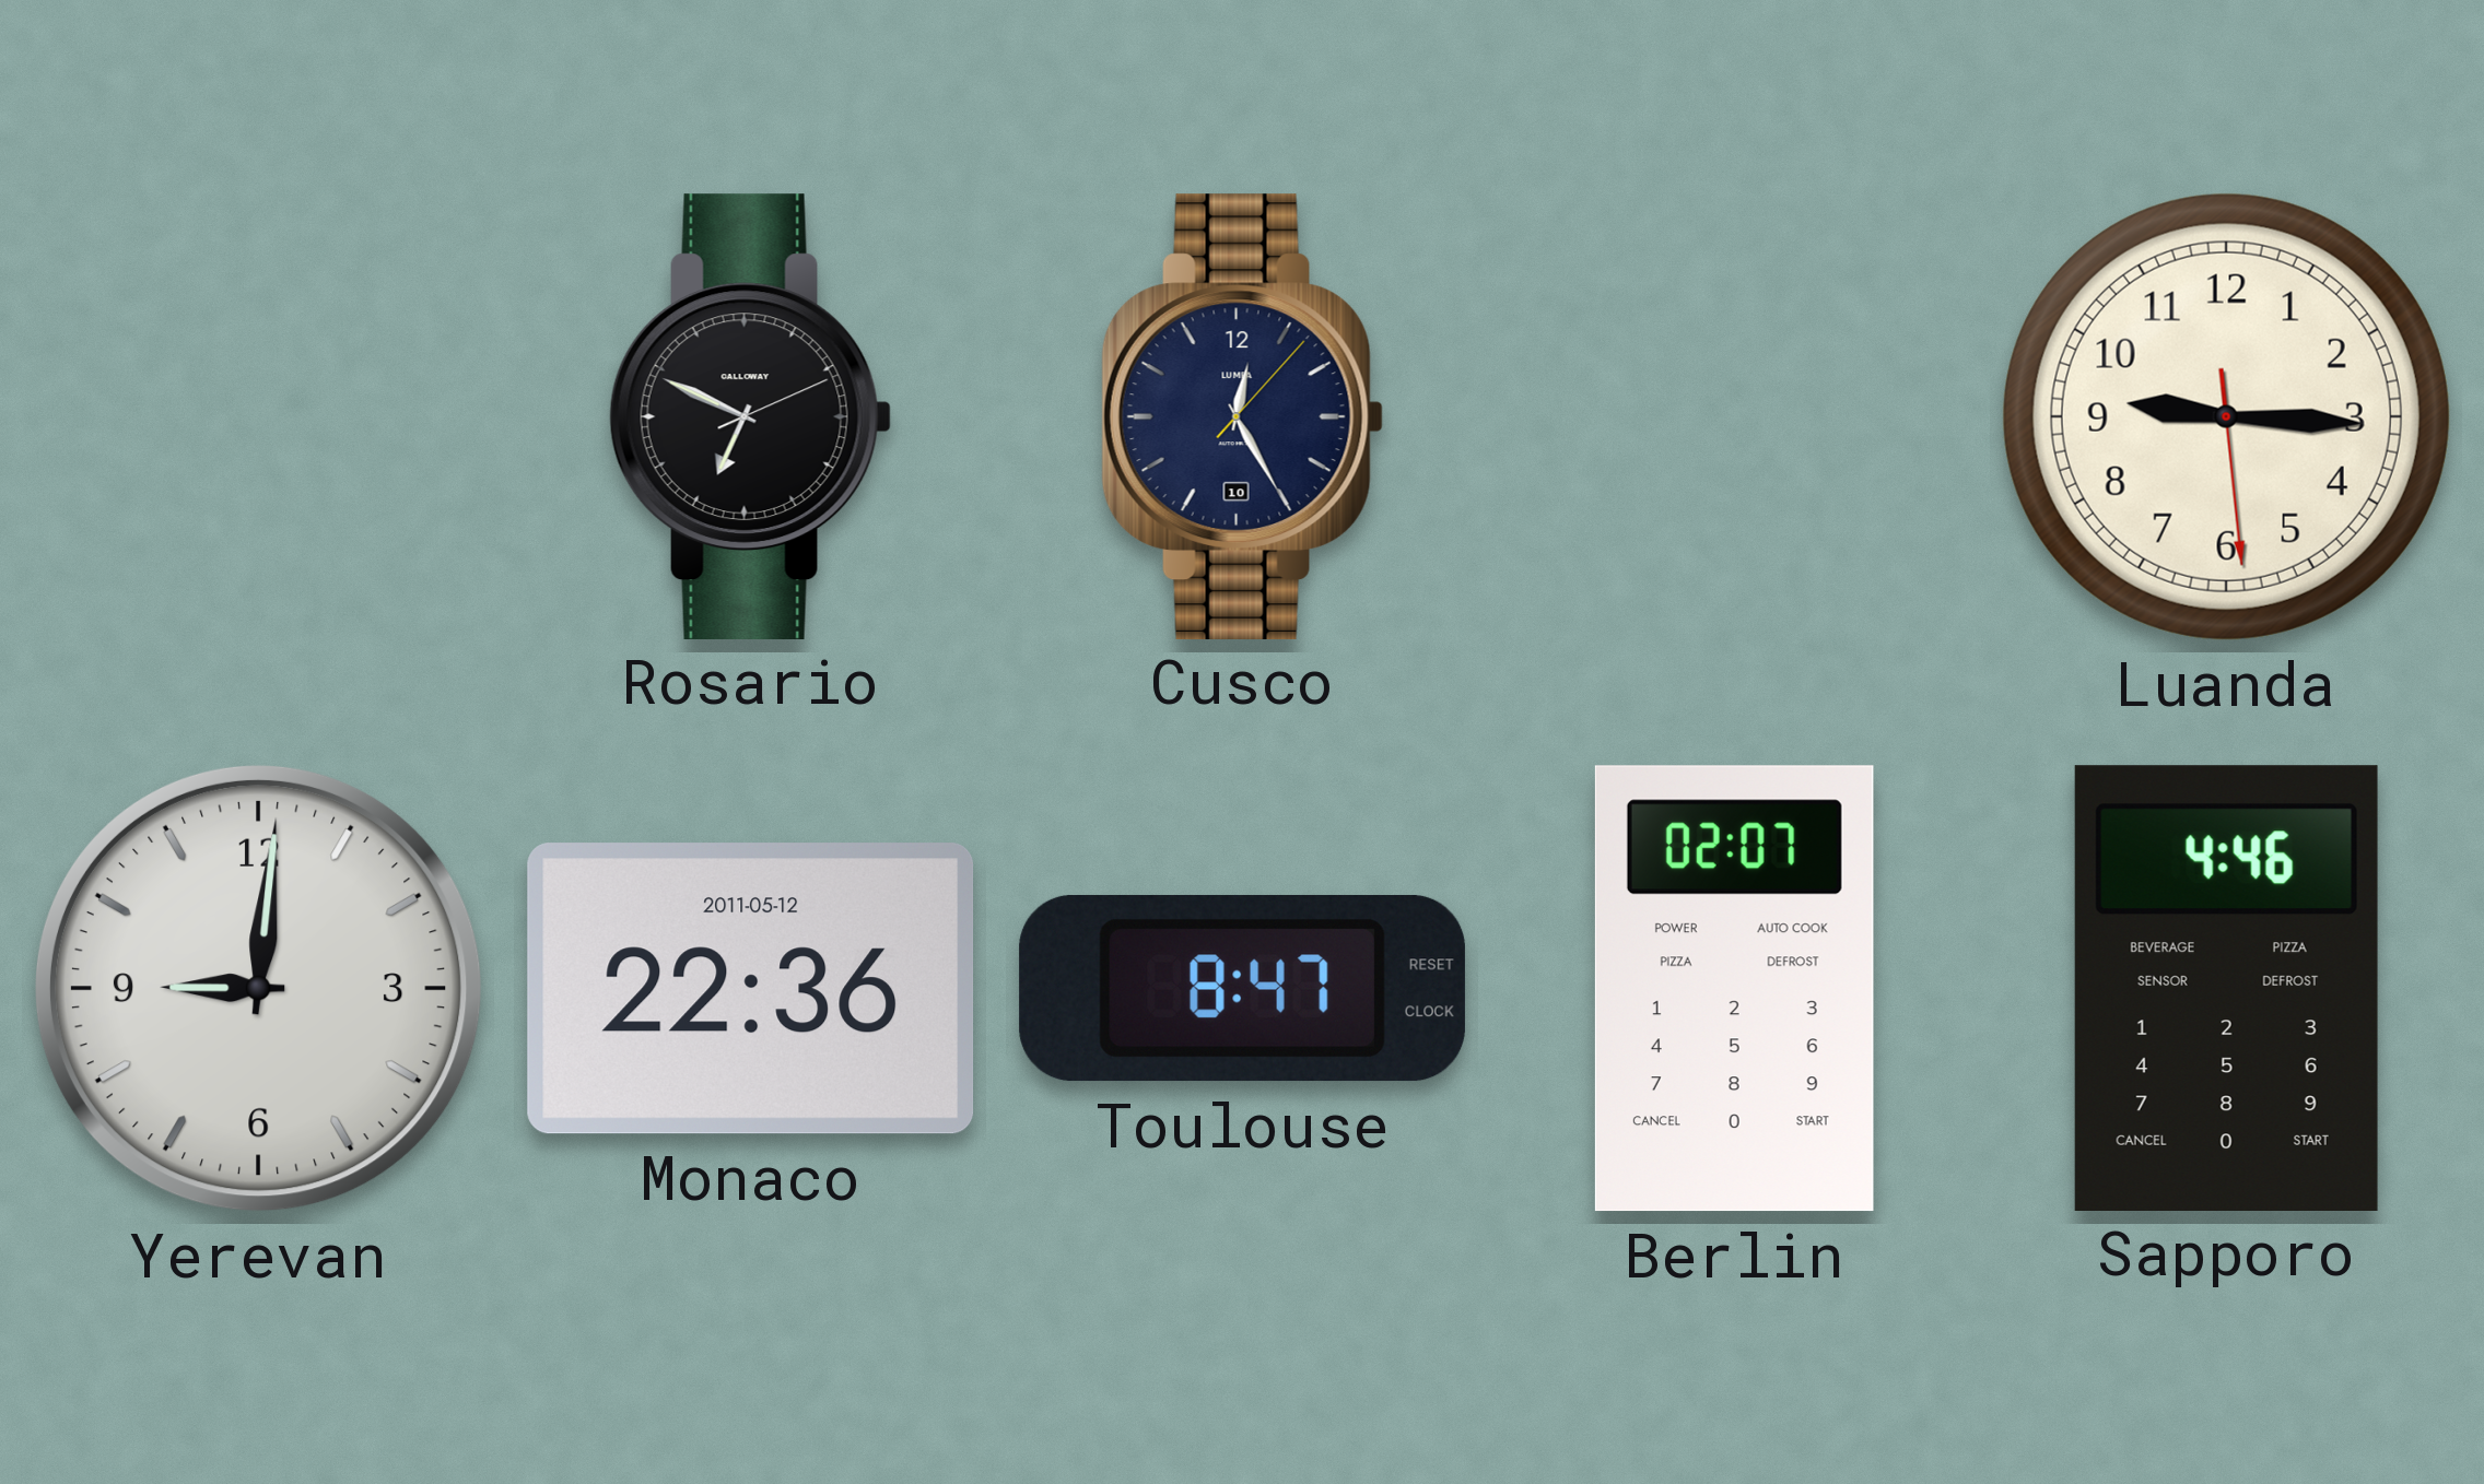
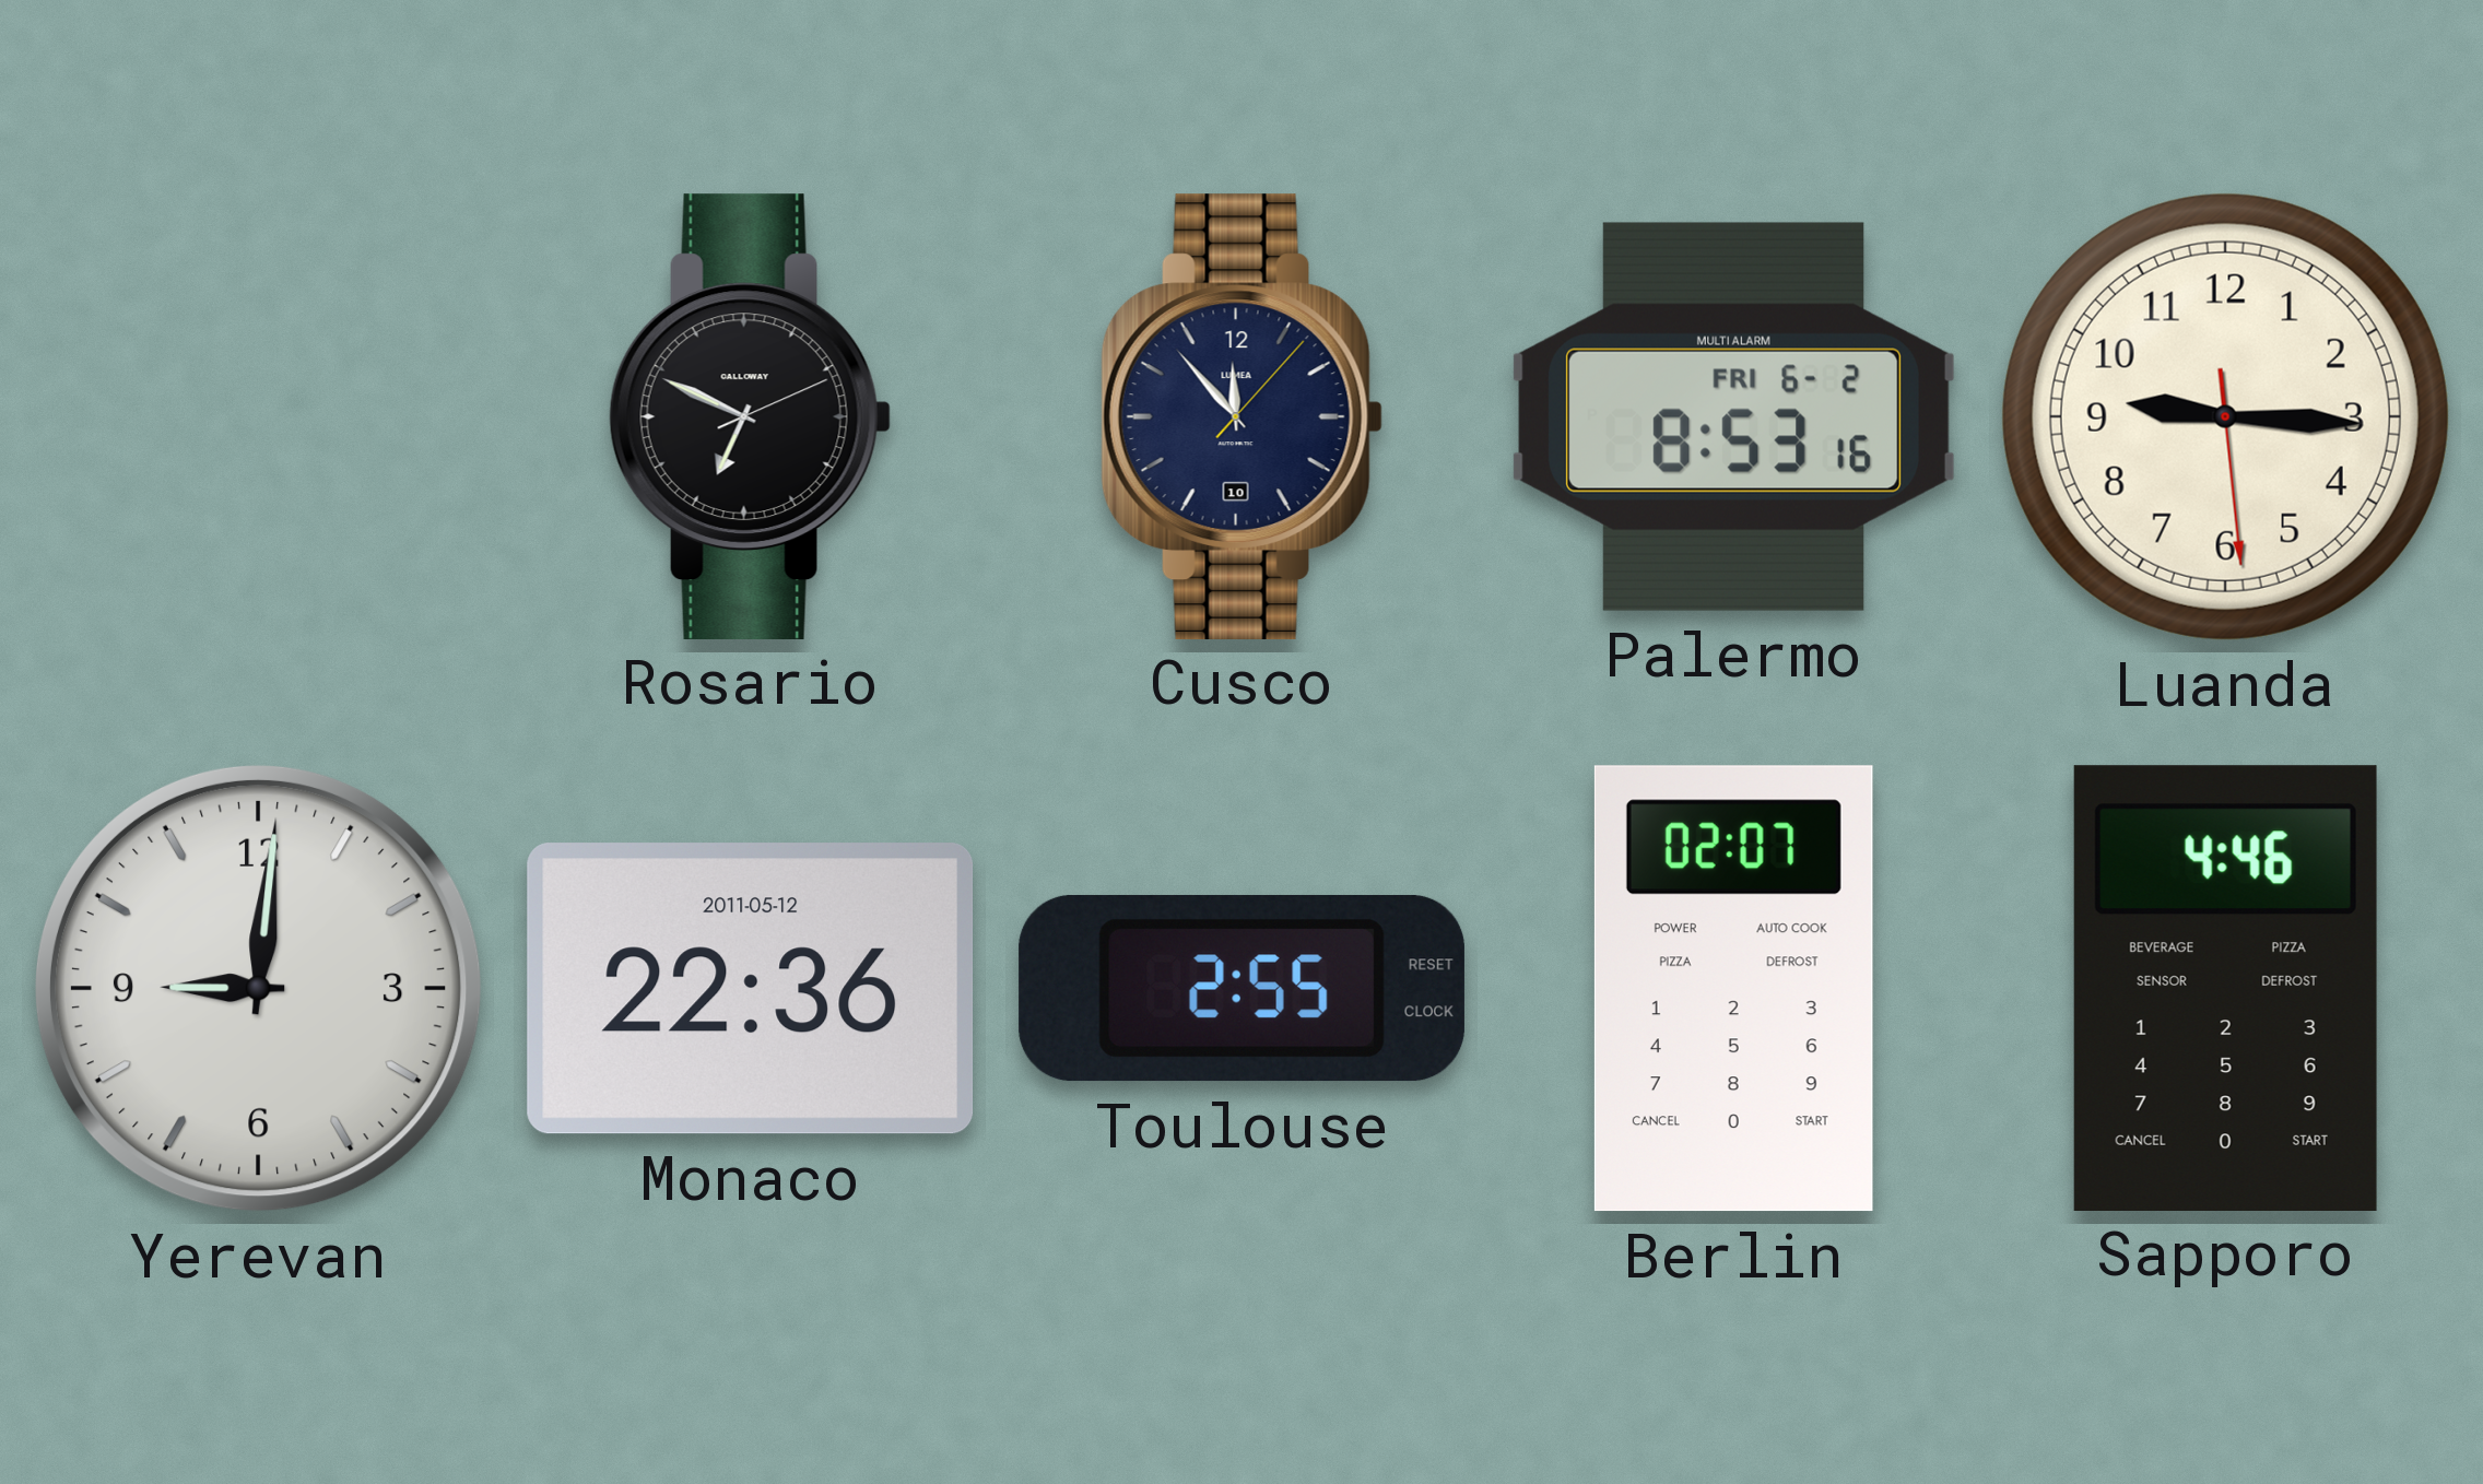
Cusco: 12:25 -> 11:53 (1241, 416)
Palermo: none -> 8:53 (1733, 416)
Toulouse: 8:47 -> 2:55 (1241, 988)
